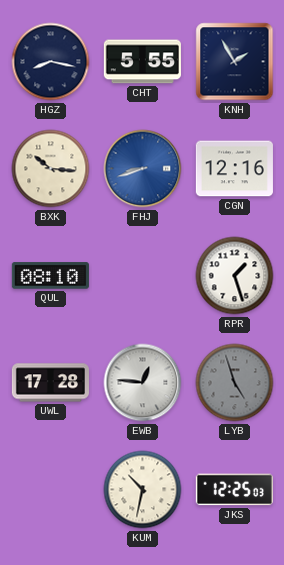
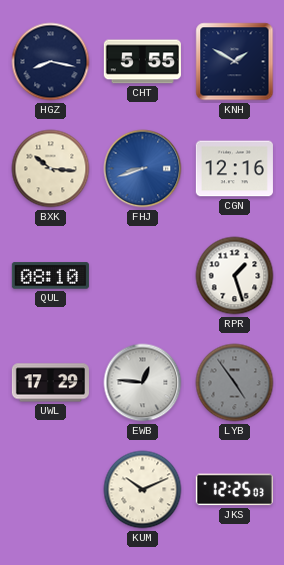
KNH: 1:55 -> 1:50 (235, 62)
UWL: 17:28 -> 17:29 (50, 383)
LYB: 4:57 -> 4:54 (235, 383)
KUM: 10:32 -> 10:11 (143, 490)
